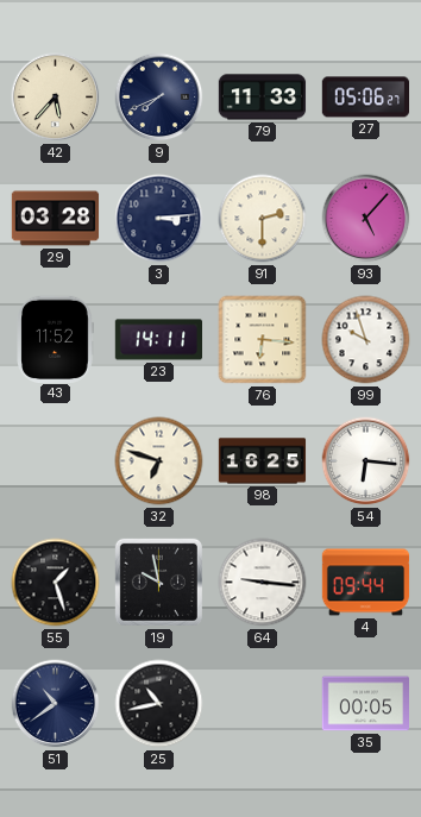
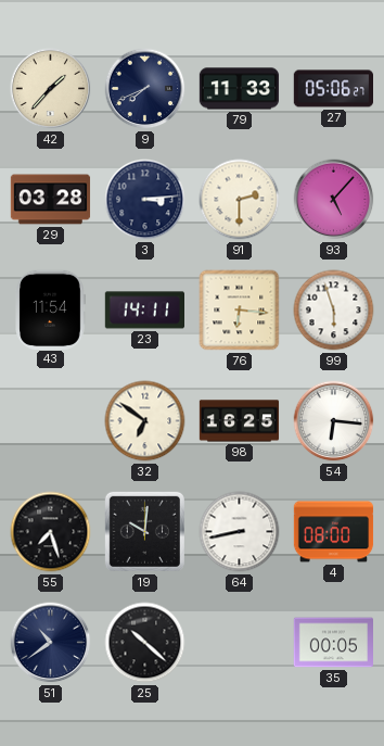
42: 5:37 -> 1:37 (51, 89)
43: 11:52 -> 11:54 (50, 309)
99: 9:57 -> 5:57 (334, 311)
32: 6:48 -> 6:51 (145, 421)
55: 1:27 -> 7:27 (51, 532)
19: 9:58 -> 10:01 (144, 531)
64: 9:16 -> 8:43 (240, 532)
4: 09:44 -> 08:00 (334, 532)
25: 10:43 -> 10:22 (145, 643)
